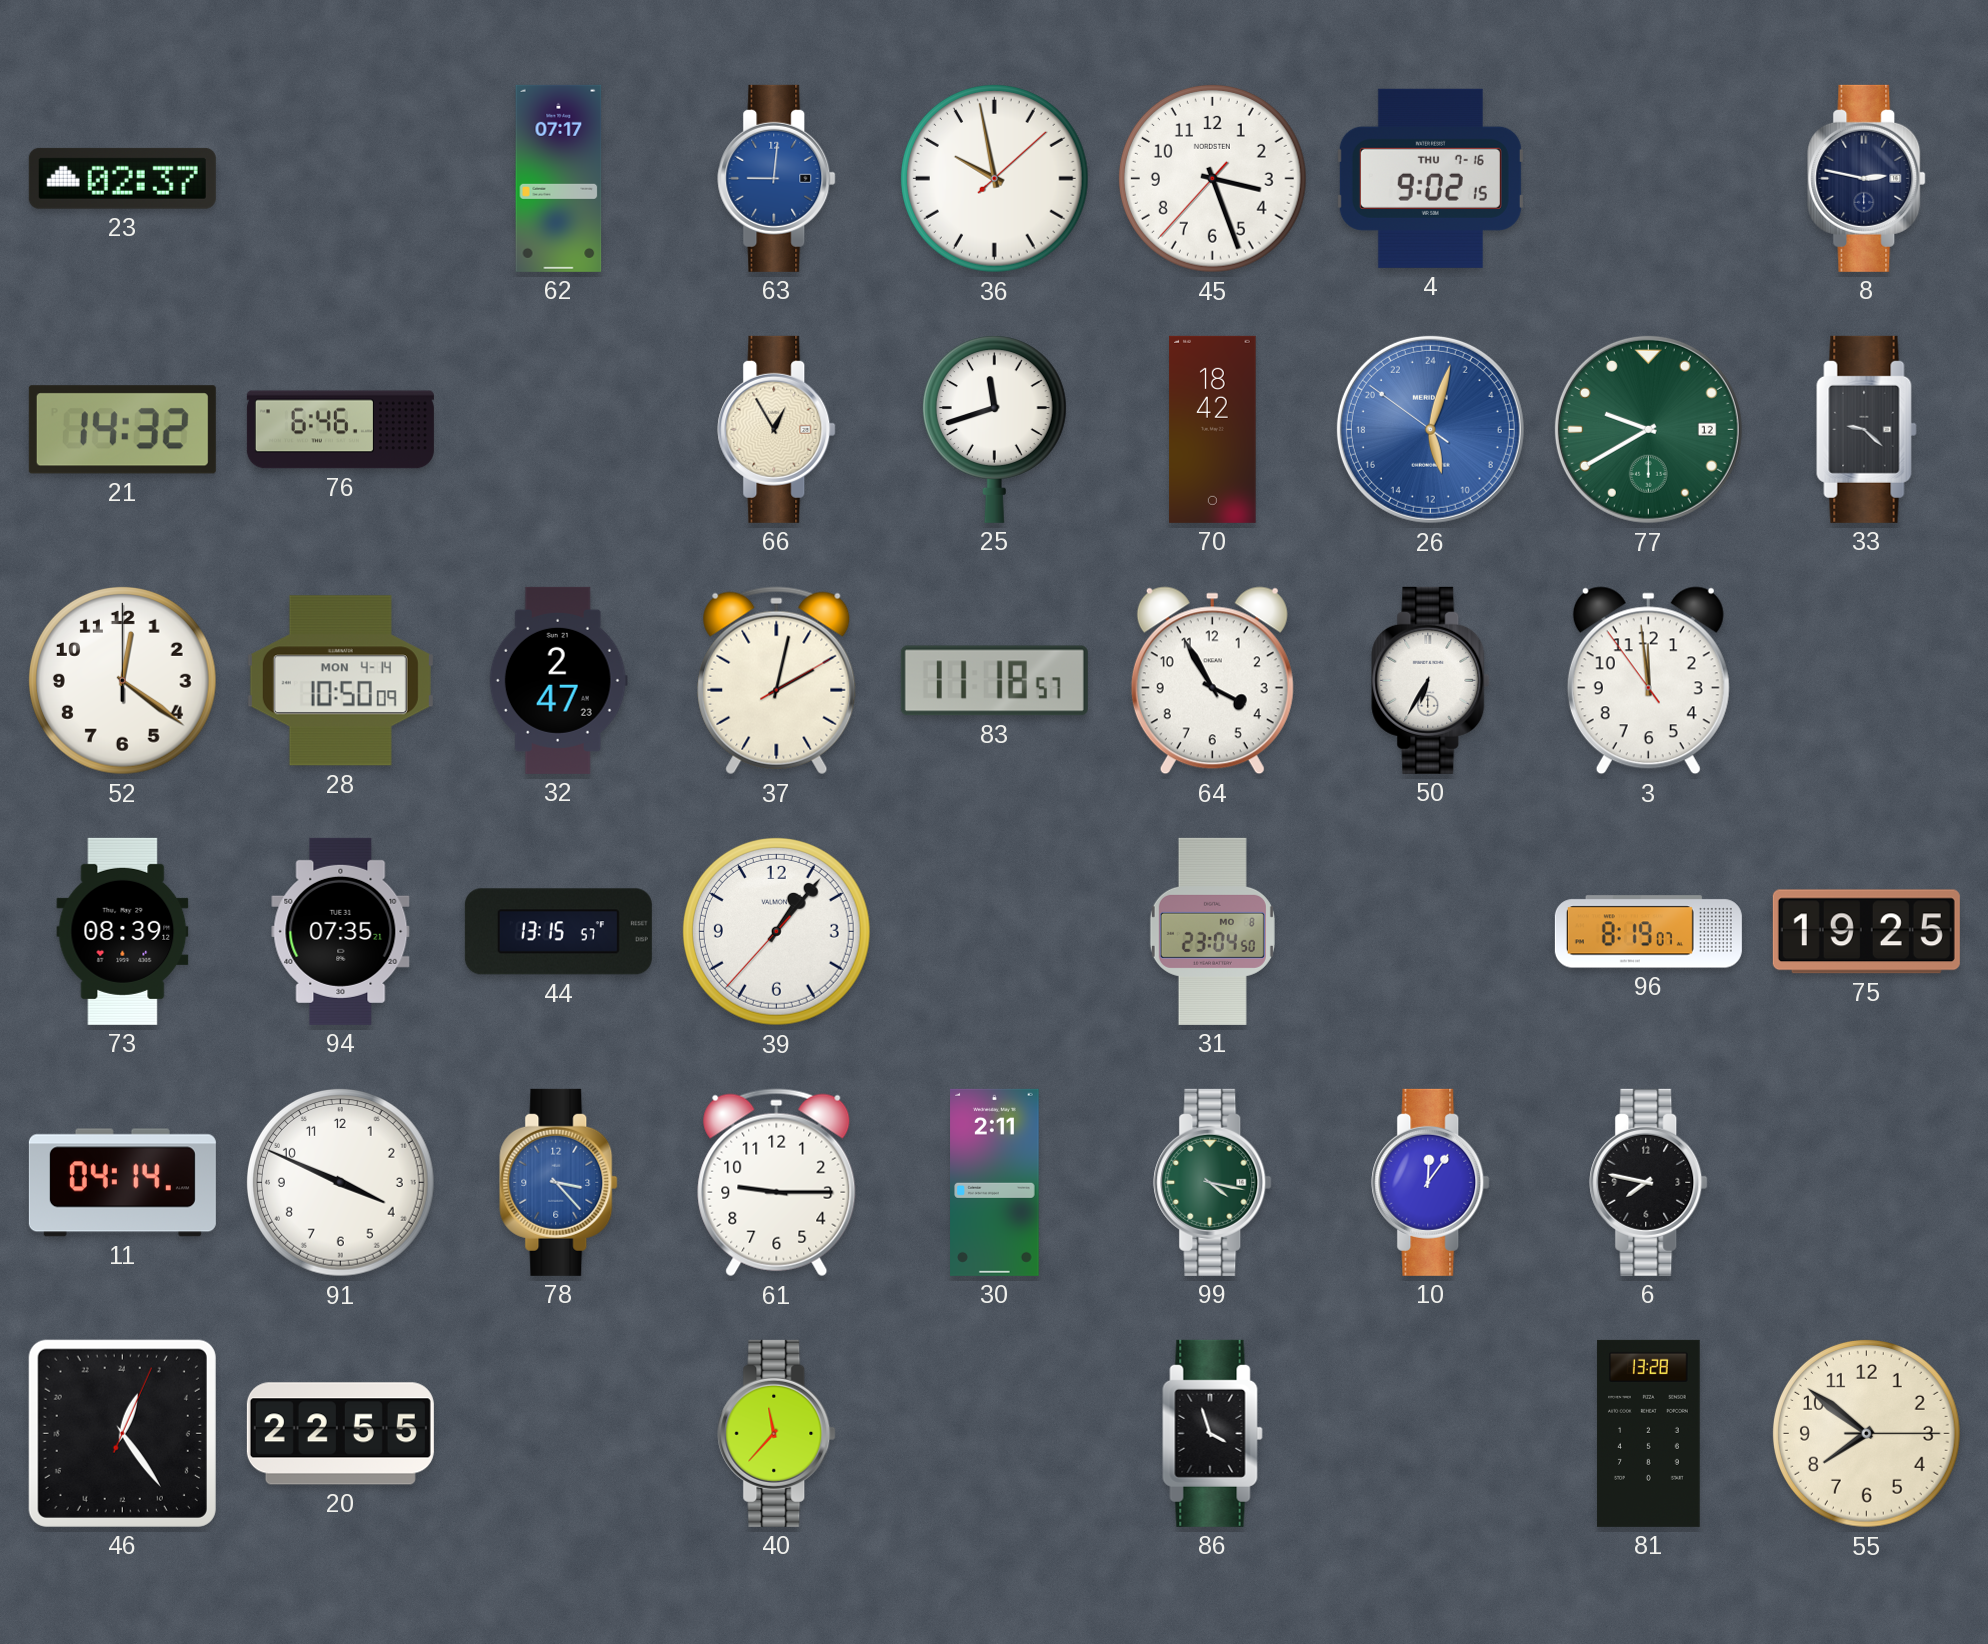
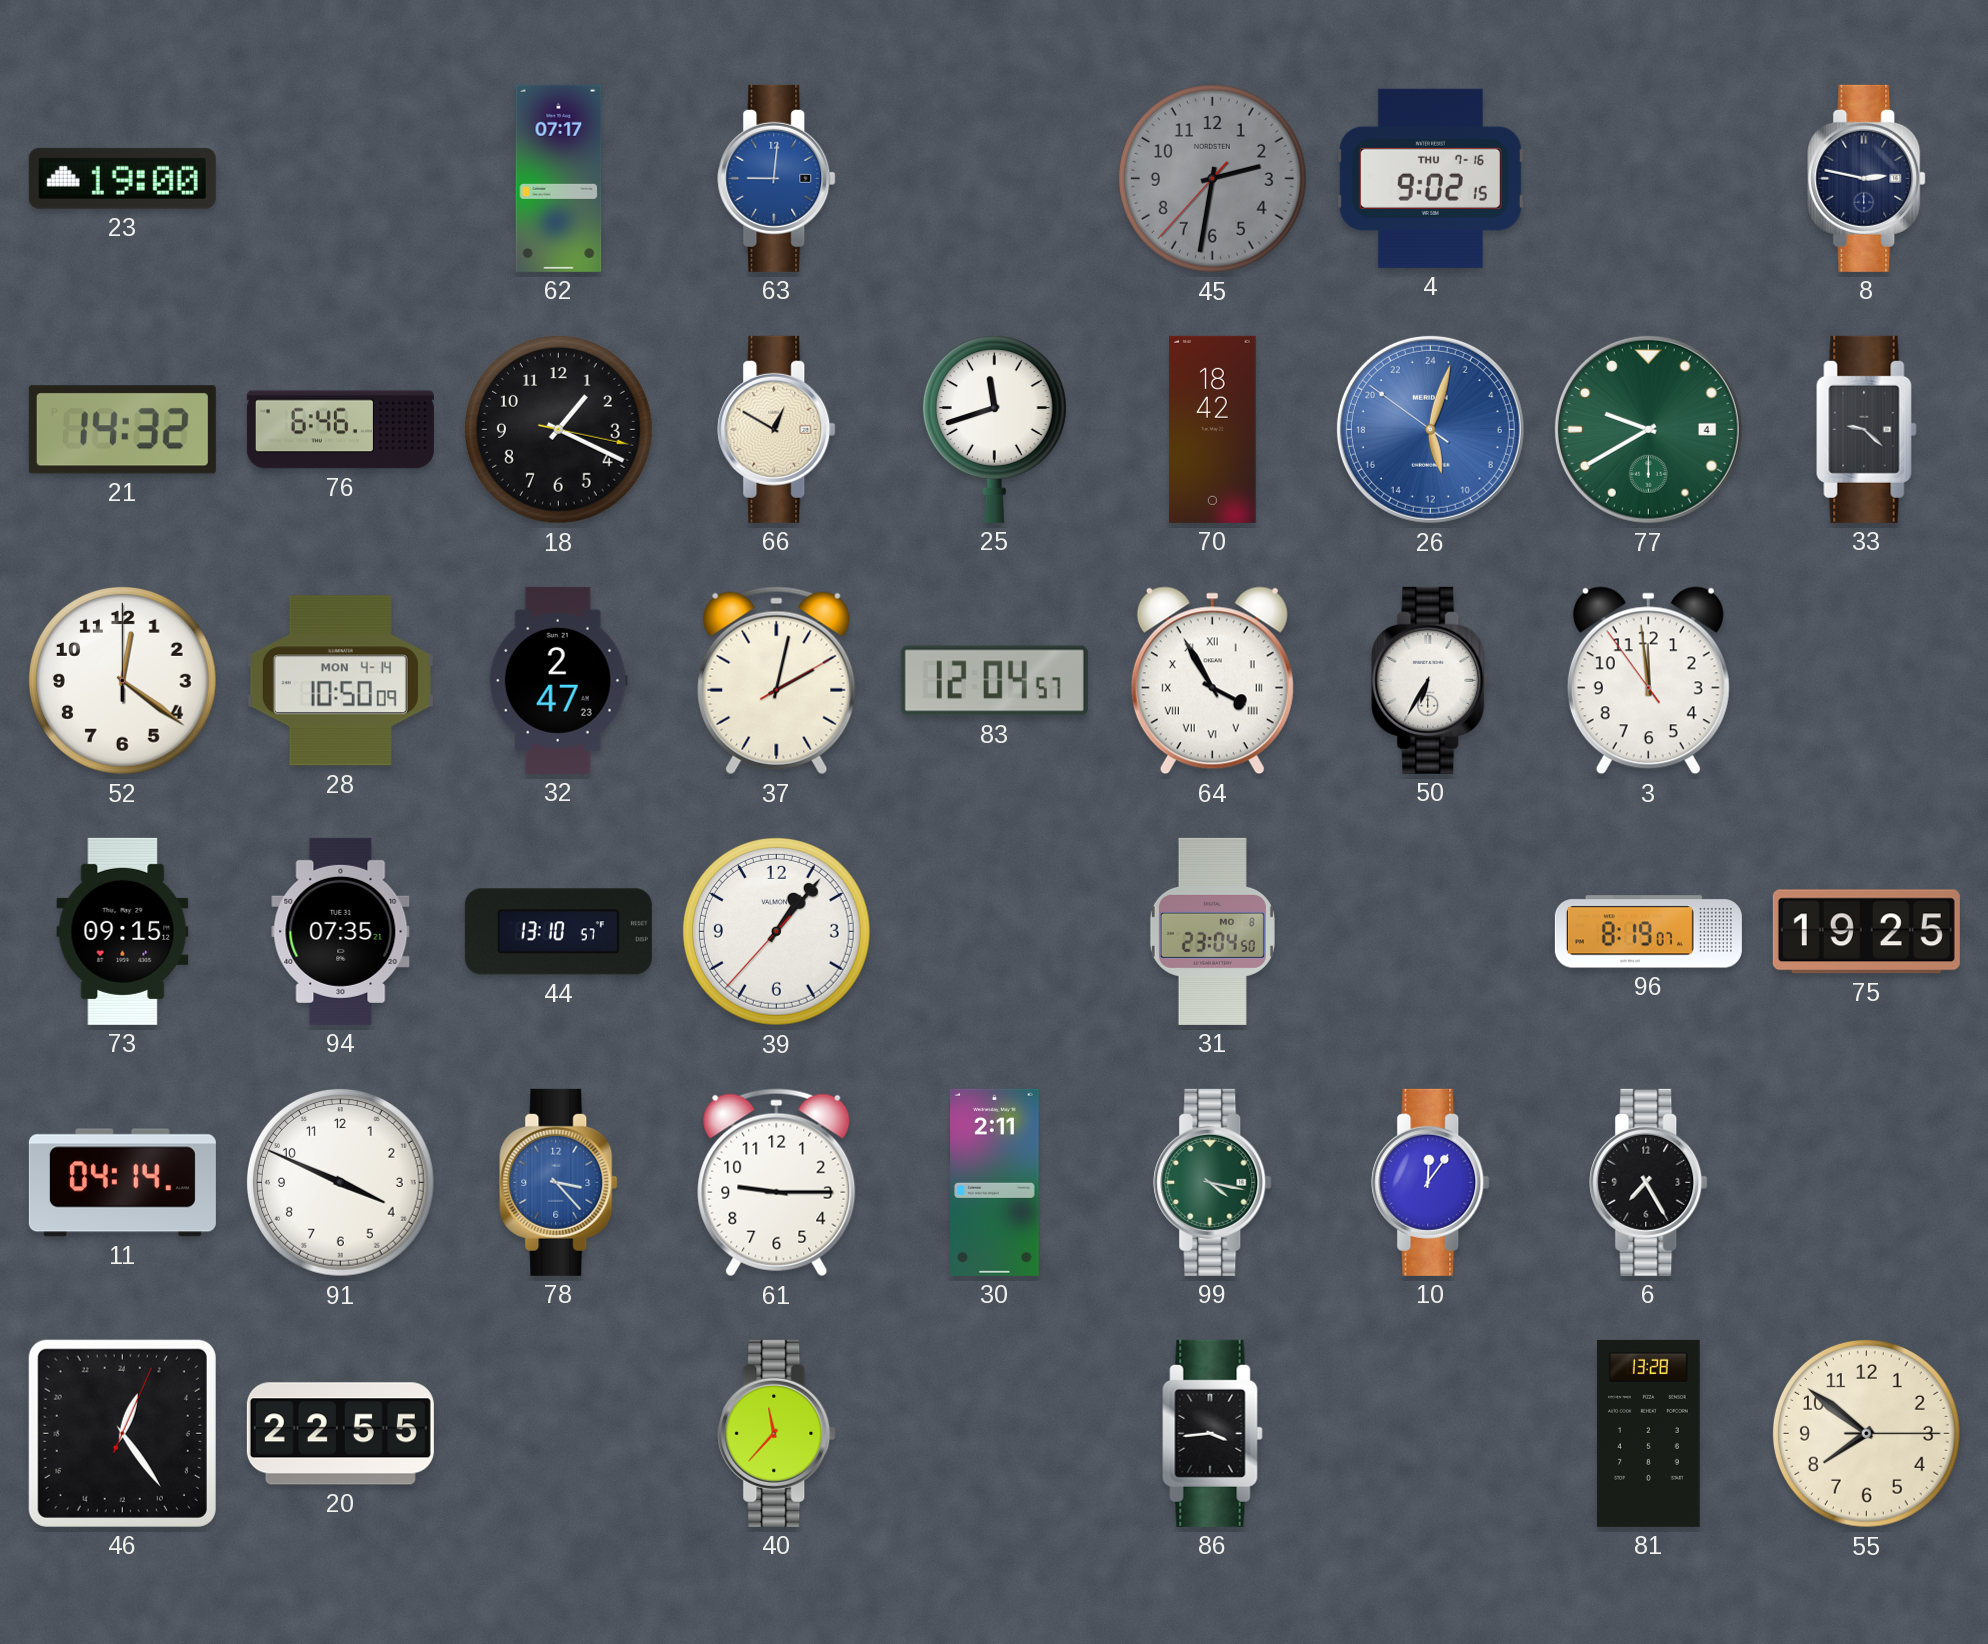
23: 02:37 -> 19:00 (122, 178)
36: 9:58 -> none (994, 178)
45: 3:26 -> 2:31 (1212, 178)
45 dial: white -> grey (1212, 178)
18: none -> 1:19 (558, 429)
66: 12:55 -> 12:50 (777, 429)
77 date: 12 -> 4 (1648, 429)
83: 11:18 -> 12:04 (994, 681)
64 numerals: Arabic -> Roman (1212, 681)
73: 08:39 -> 09:15 (123, 931)
44: 13:15 -> 13:10 (558, 932)
6: 7:47 -> 7:25 (1649, 1182)
86: 3:57 -> 3:44 (1213, 1433)
